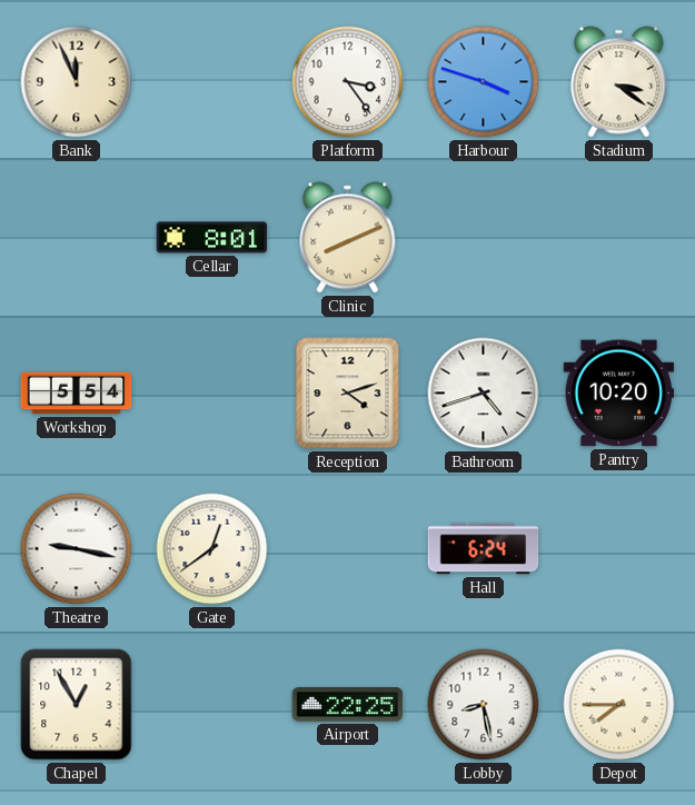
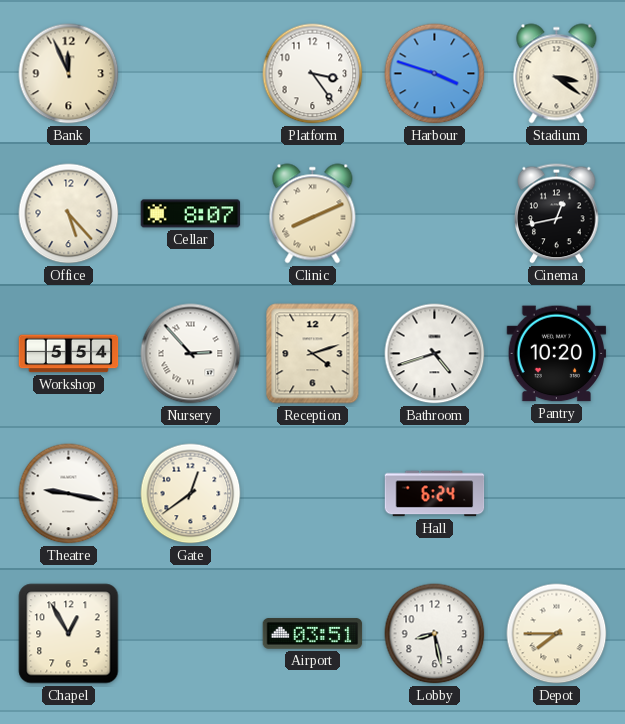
Office: none -> 5:23 (69, 214)
Cellar: 8:01 -> 8:07 (191, 214)
Cinema: none -> 12:43 (557, 214)
Nursery: none -> 2:53 (191, 354)
Airport: 22:25 -> 03:51 (313, 634)
